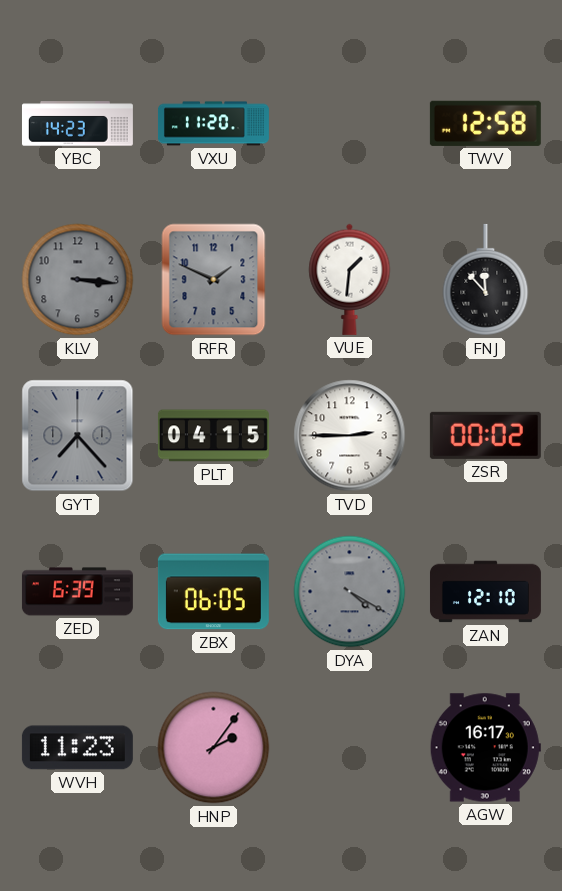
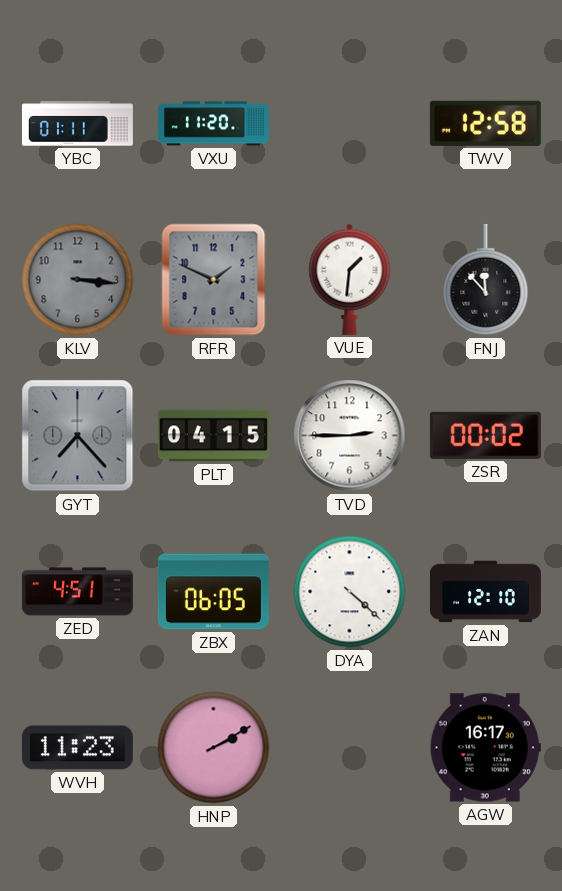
YBC: 14:23 -> 01:11 (77, 124)
ZED: 6:39 -> 4:51 (77, 592)
DYA: 4:20 -> 4:22 (350, 592)
DYA dial: grey -> white (350, 592)
HNP: 2:06 -> 2:10 (214, 748)
